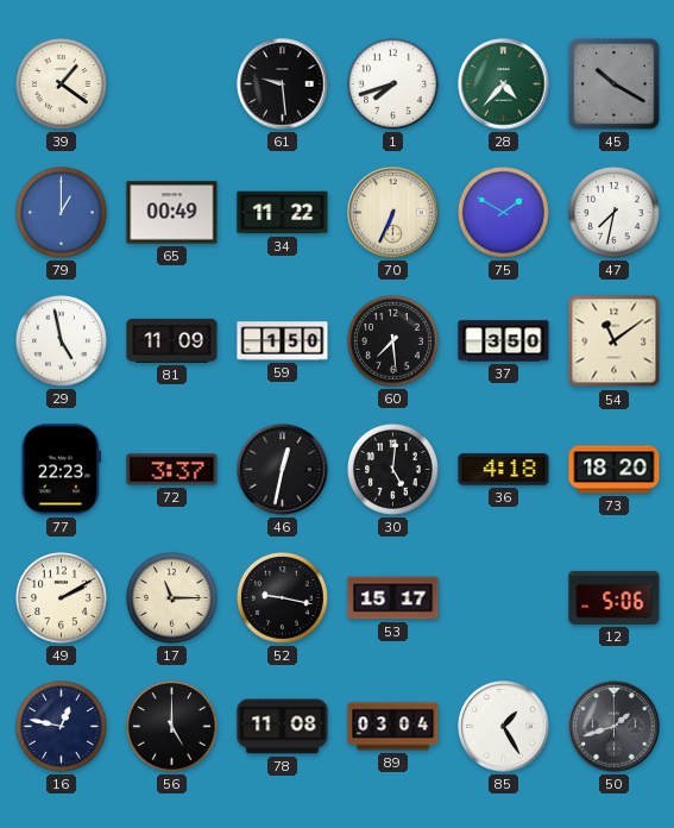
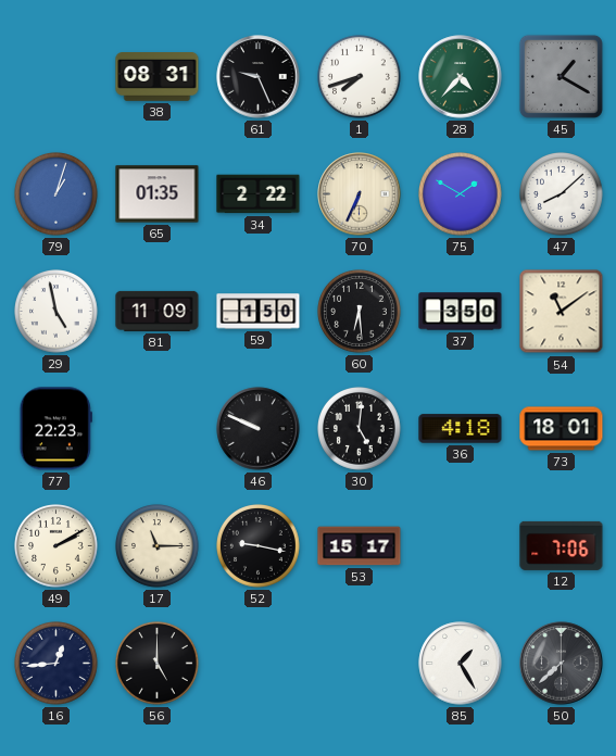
39: 1:21 -> none (62, 84)
38: none -> 08:31 (158, 77)
61: 9:29 -> 9:26 (259, 77)
45: 10:20 -> 1:20 (561, 76)
79: 1:00 -> 1:03 (56, 194)
65: 00:49 -> 01:35 (158, 194)
34: 11:22 -> 2:22 (259, 194)
47: 7:32 -> 8:08 (562, 194)
60: 7:29 -> 6:29 (360, 312)
72: 3:37 -> none (172, 470)
46: 12:32 -> 9:49 (259, 429)
73: 18:20 -> 18:01 (562, 429)
12: 5:06 -> 7:06 (562, 545)
16: 12:47 -> 12:44 (56, 664)
78: 11:08 -> none (283, 727)
89: 03:04 -> none (393, 727)
50: 1:42 -> 7:38 (562, 664)
